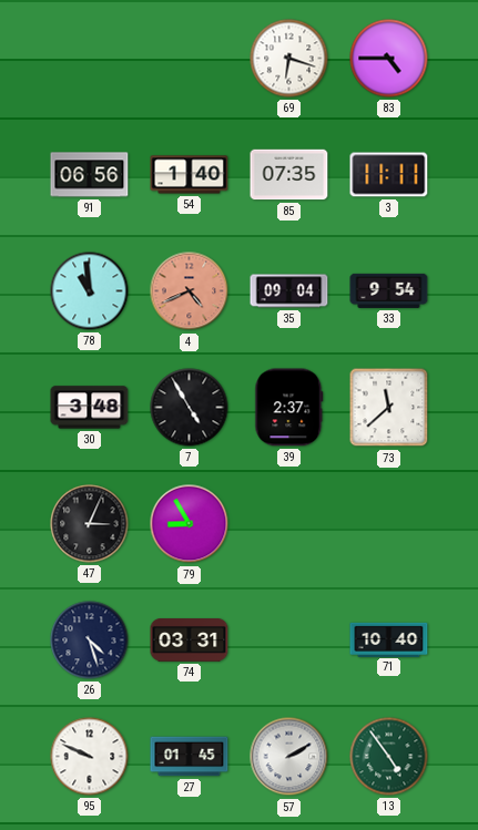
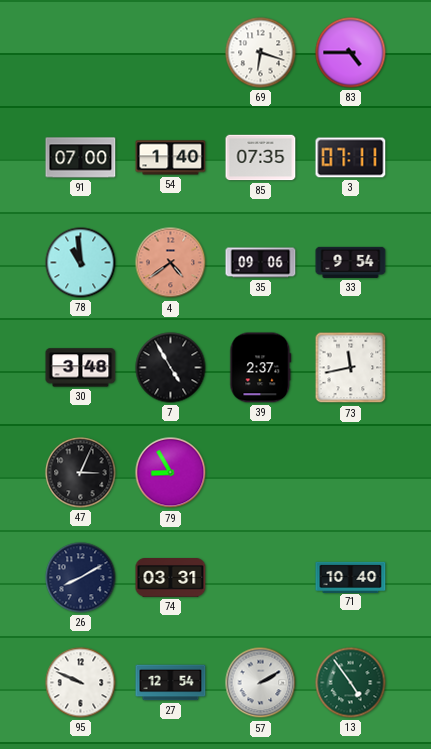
91: 06:56 -> 07:00 (81, 158)
3: 11:11 -> 07:11 (351, 158)
4: 4:41 -> 4:39 (171, 263)
35: 09:04 -> 09:06 (261, 263)
73: 11:38 -> 11:43 (351, 368)
26: 4:27 -> 8:10 (81, 578)
27: 01:45 -> 12:54 (171, 683)
